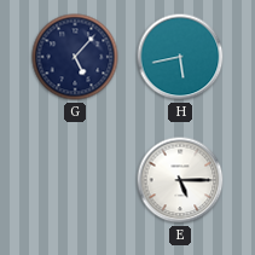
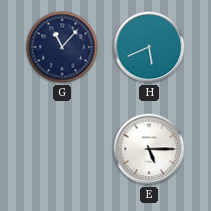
G: 5:07 -> 11:07 (62, 47)
H: 5:43 -> 5:41 (149, 47)
